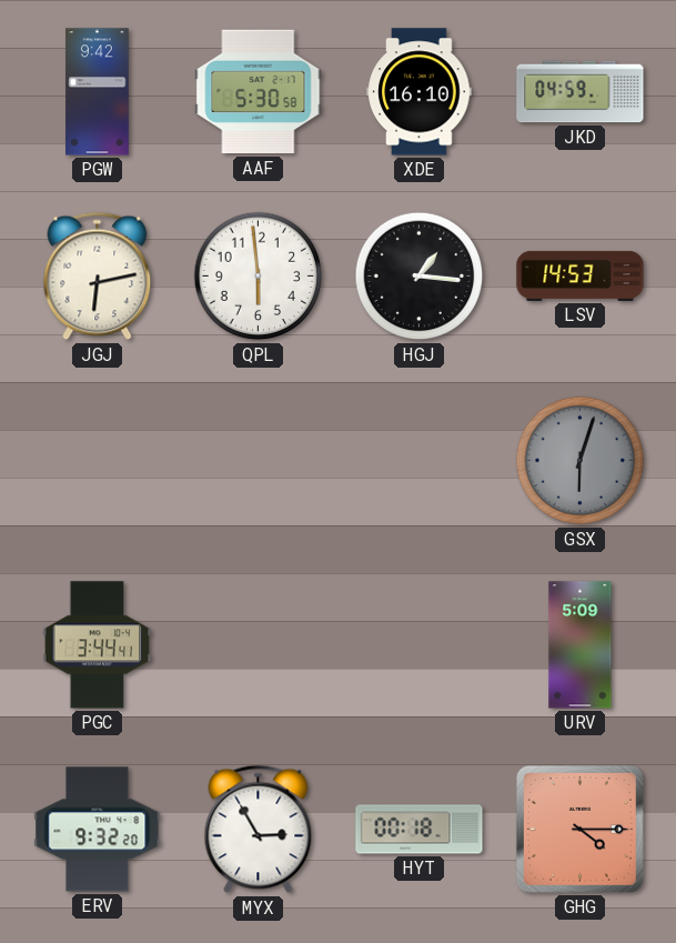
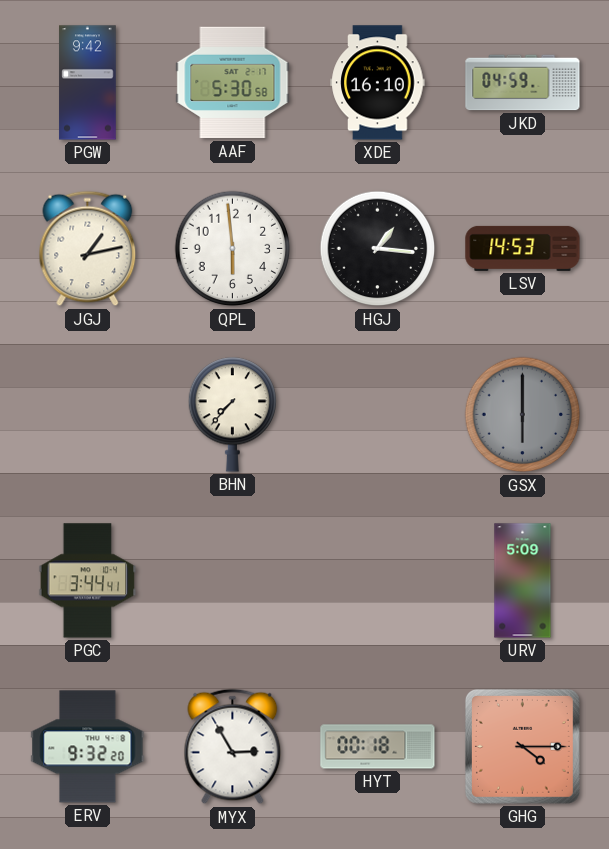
JGJ: 6:13 -> 1:13 (88, 249)
BHN: none -> 7:37 (233, 415)
GSX: 6:03 -> 6:00 (523, 415)
